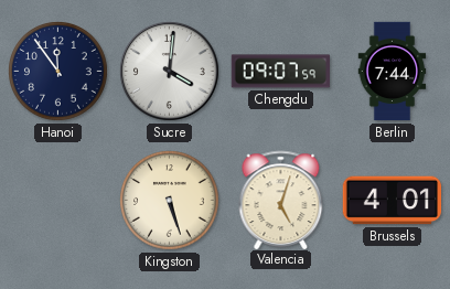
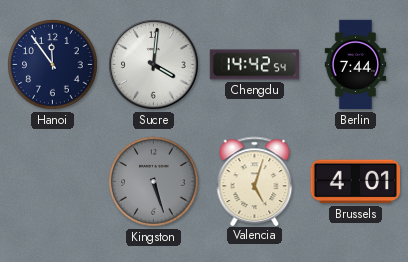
Chengdu: 09:07 -> 14:42 (254, 65)
Kingston dial: cream -> grey (154, 182)
